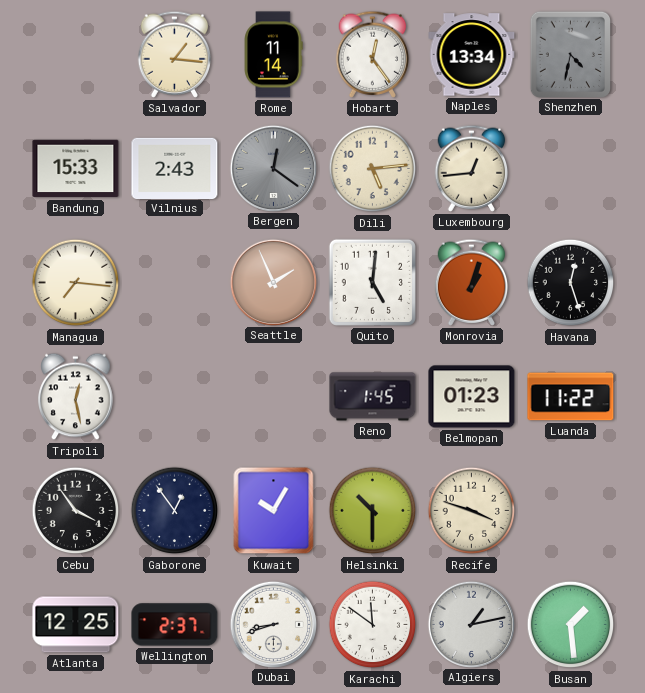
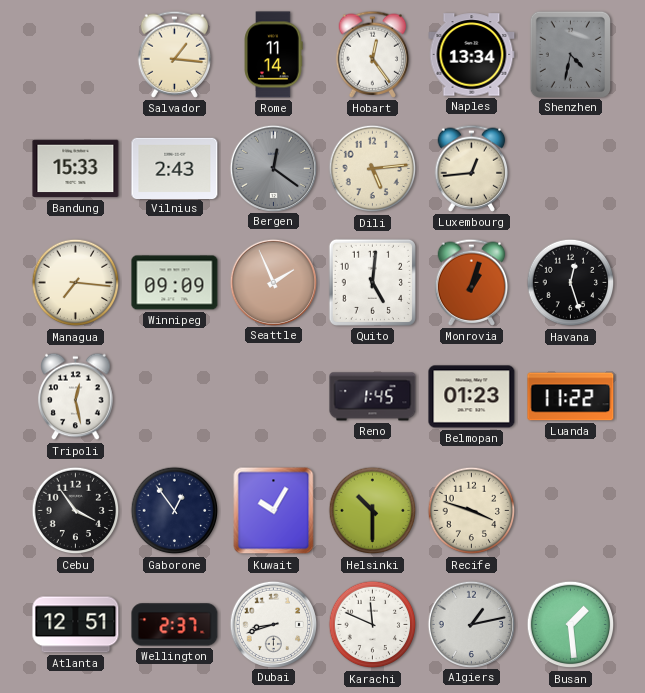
Winnipeg: none -> 09:09 (175, 283)
Atlanta: 12:25 -> 12:51 (76, 625)
Karachi: 11:51 -> 11:49 (373, 625)
